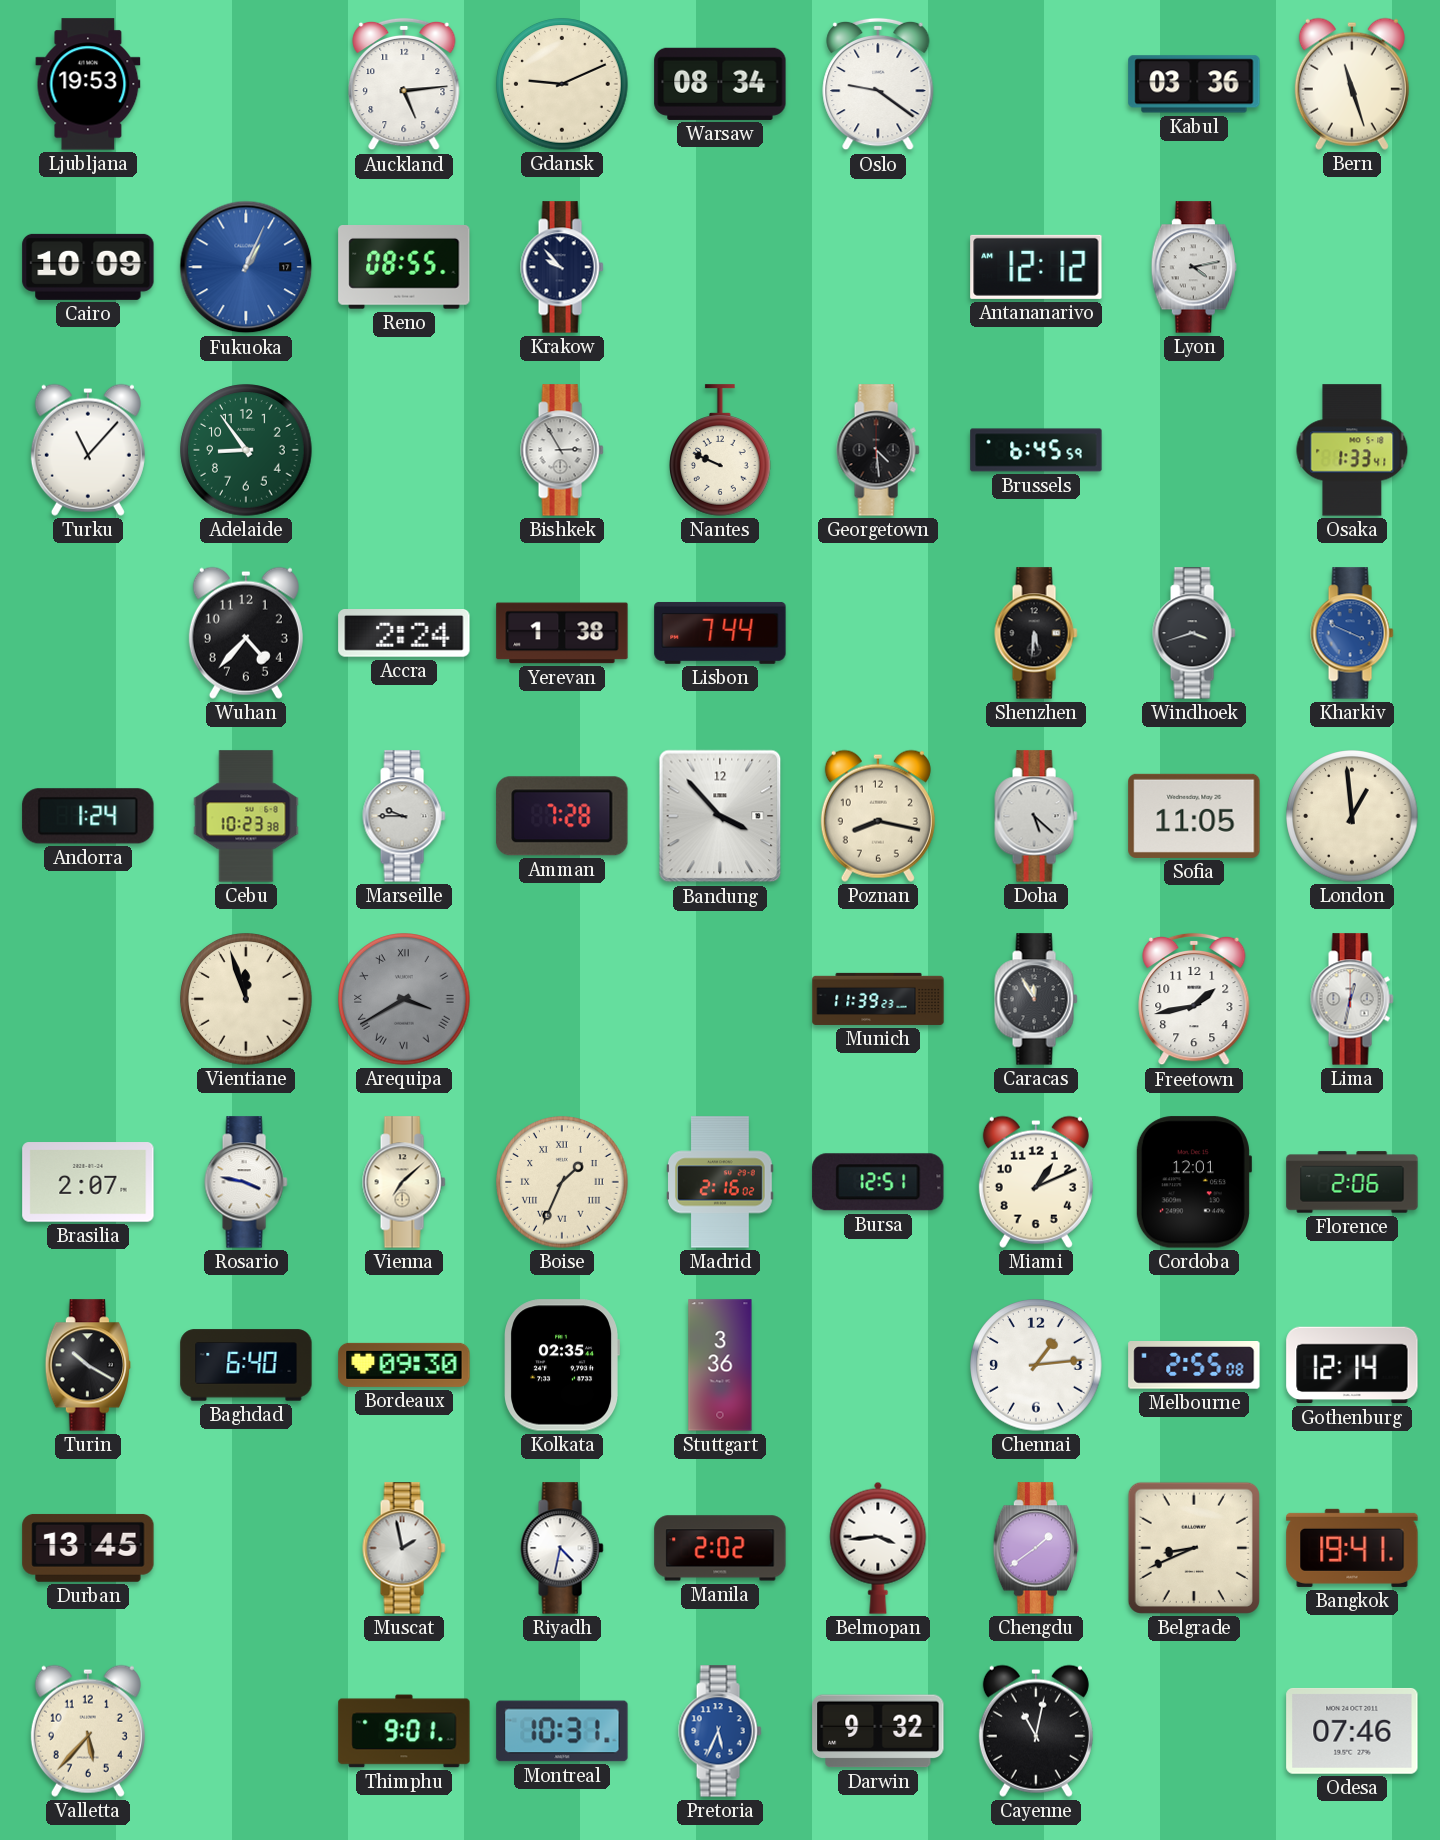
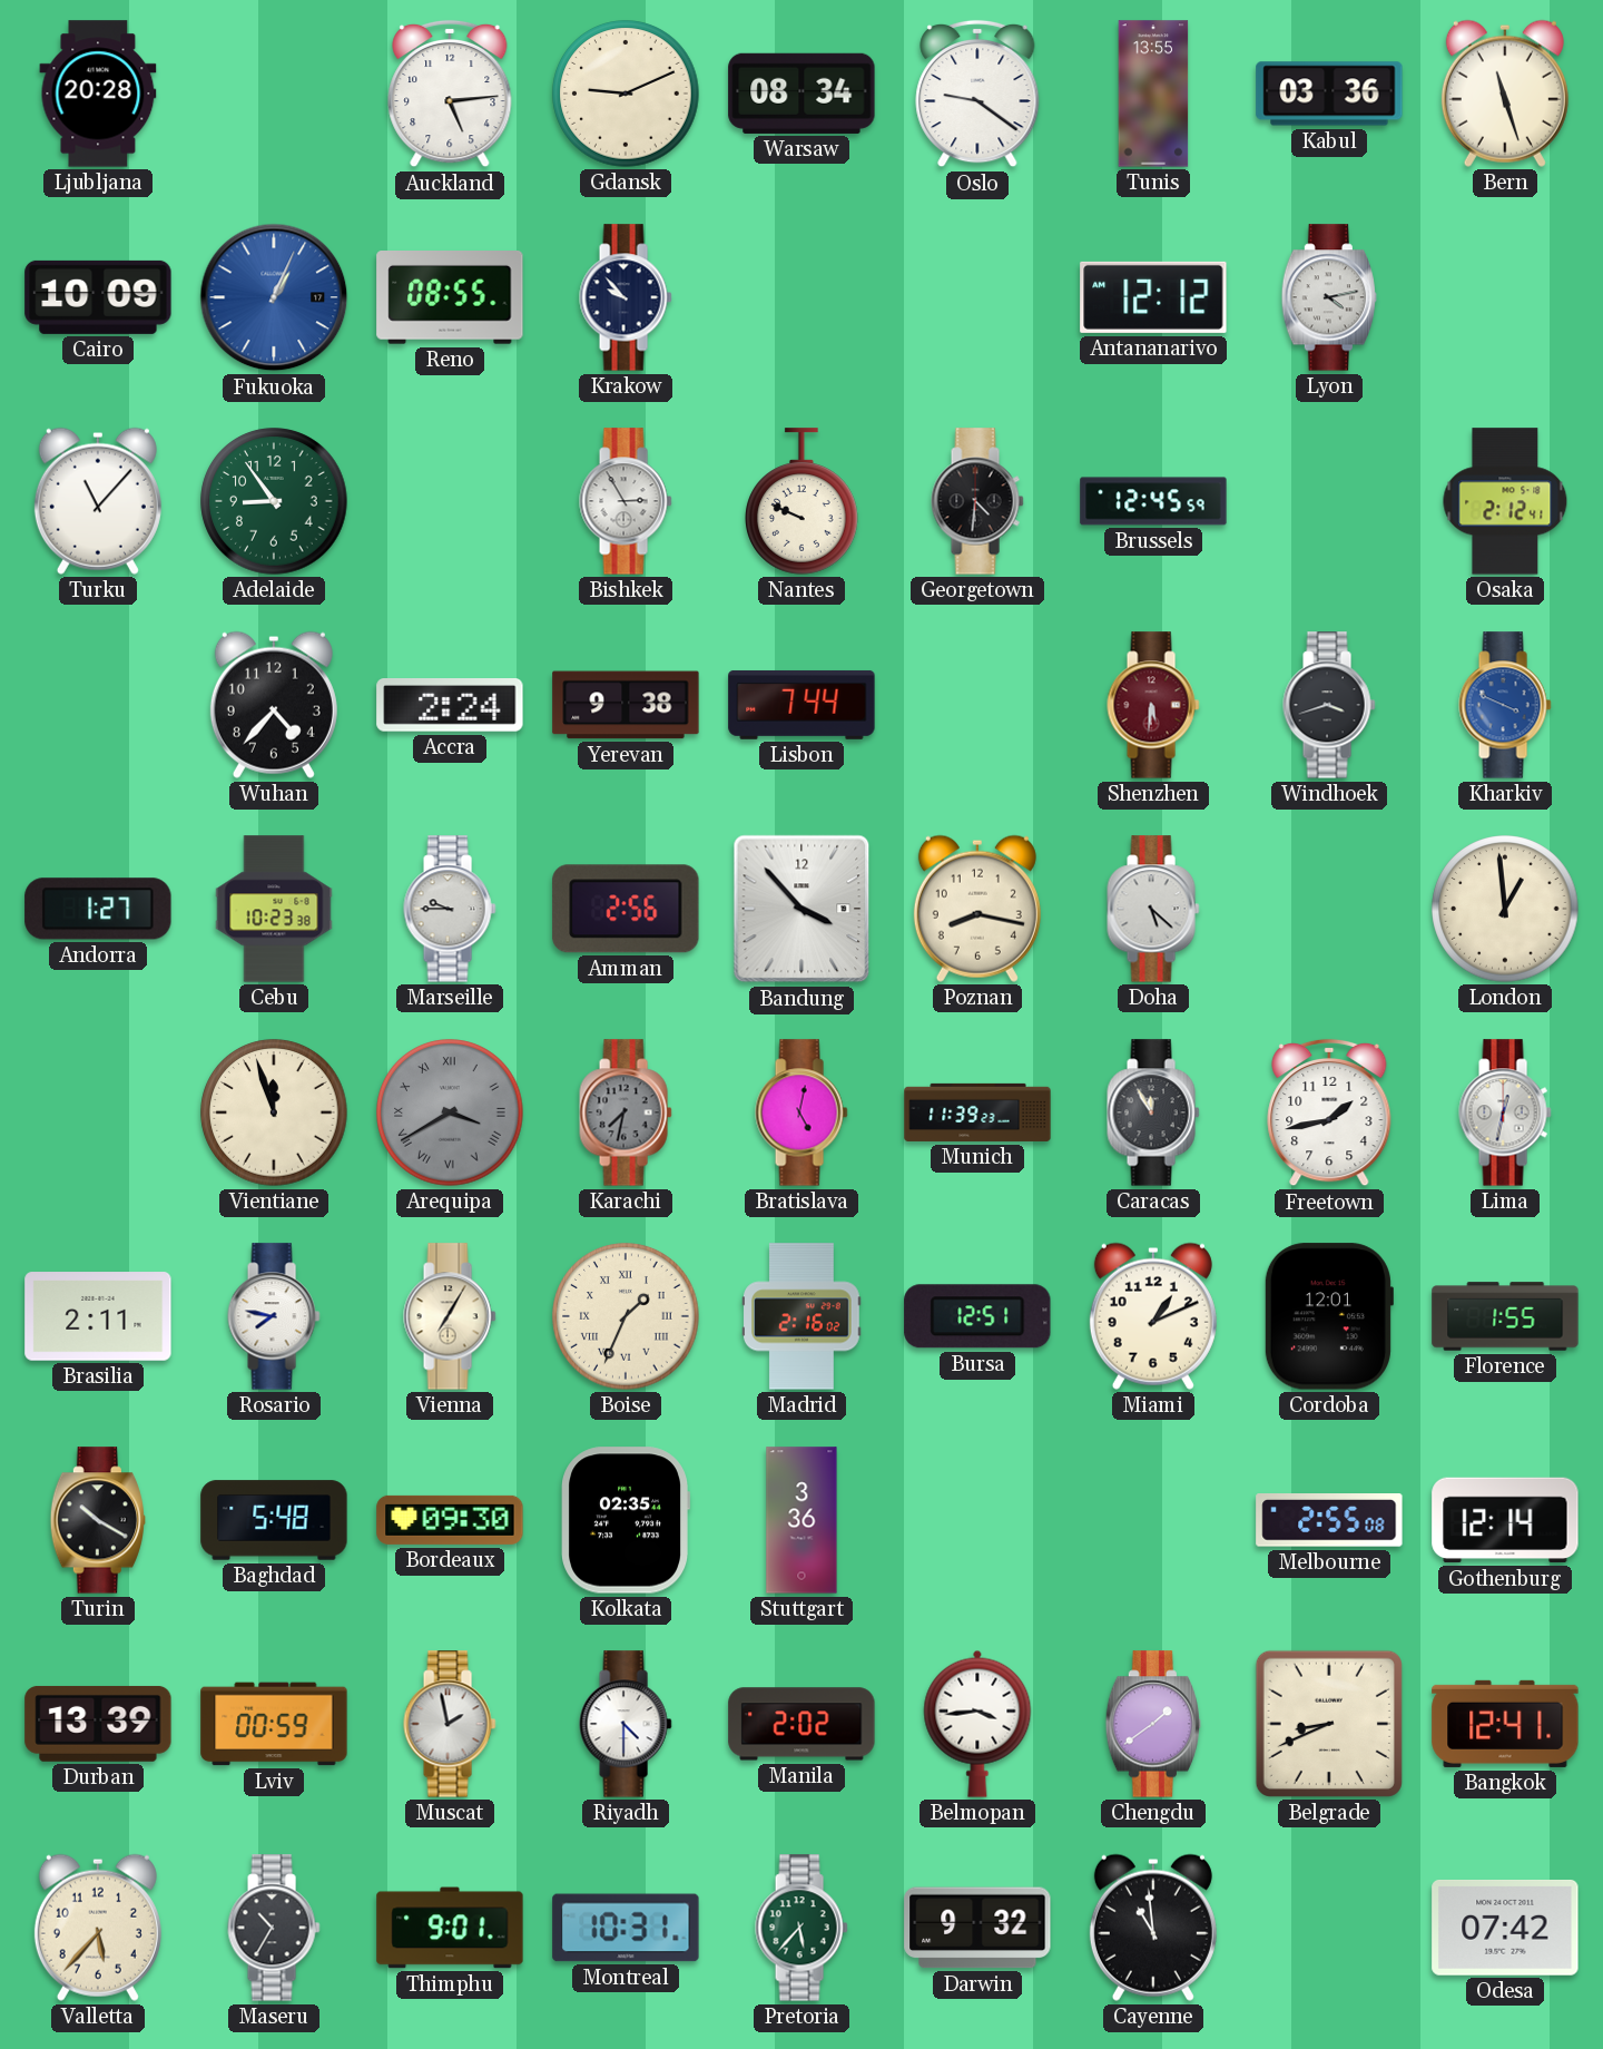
Ljubljana: 19:53 -> 20:28 (98, 94)
Tunis: none -> 13:55 (1153, 94)
Georgetown: 4:29 -> 4:31 (977, 501)
Brussels: 6:45 -> 12:45 (1153, 501)
Osaka: 1:33 -> 2:12 (1505, 501)
Yerevan: 1:38 -> 9:38 (626, 705)
Shenzhen dial: black -> burgundy (1153, 705)
Andorra: 1:24 -> 1:27 (98, 909)
Amman: 7:28 -> 2:56 (626, 909)
Sofia: 11:05 -> none (1194, 816)
Karachi: none -> 7:32 (626, 1112)
Bratislava: none -> 5:02 (801, 1112)
Brasilia: 2:07 -> 2:11 (98, 1316)
Rosario: 3:47 -> 7:47 (274, 1316)
Vienna: 7:08 -> 7:05 (450, 1316)
Florence: 2:06 -> 1:55 (1505, 1316)
Baghdad: 6:40 -> 5:48 (274, 1520)
Chennai: 1:14 -> none (1036, 1365)
Durban: 13:45 -> 13:39 (98, 1724)
Lviv: none -> 00:59 (274, 1724)
Riyadh: 4:32 -> 4:30 (626, 1724)
Bangkok: 19:41 -> 12:41 (1505, 1724)
Maseru: none -> 10:35 (274, 1928)
Pretoria: 5:34 -> 5:37 (801, 1928)
Pretoria dial: blue -> green (801, 1928)
Cayenne: 11:02 -> 10:59 (1153, 1928)
Odesa: 07:46 -> 07:42 (1505, 1928)
